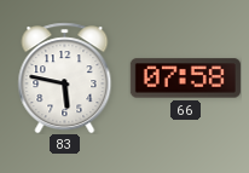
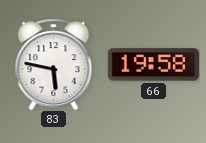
66: 07:58 -> 19:58 (153, 65)
